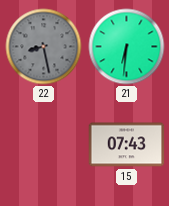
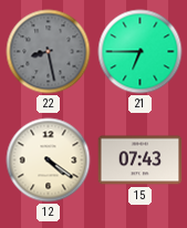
21: 6:31 -> 6:45 (141, 52)
12: none -> 4:21 (49, 160)
